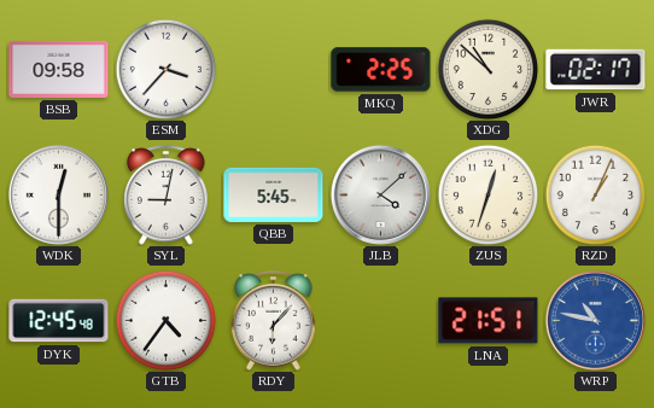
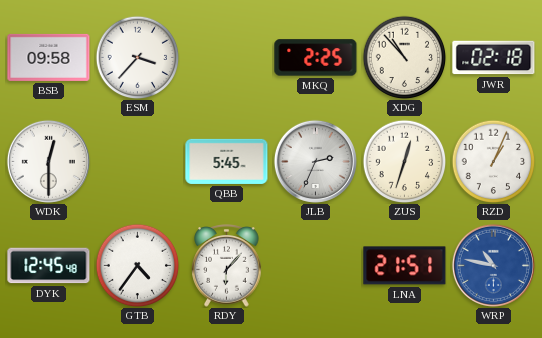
XDG: 10:52 -> 10:53 (404, 57)
JWR: 02:17 -> 02:18 (494, 58)
SYL: 9:02 -> none (167, 196)
JLB: 4:08 -> 2:34 (315, 161)
